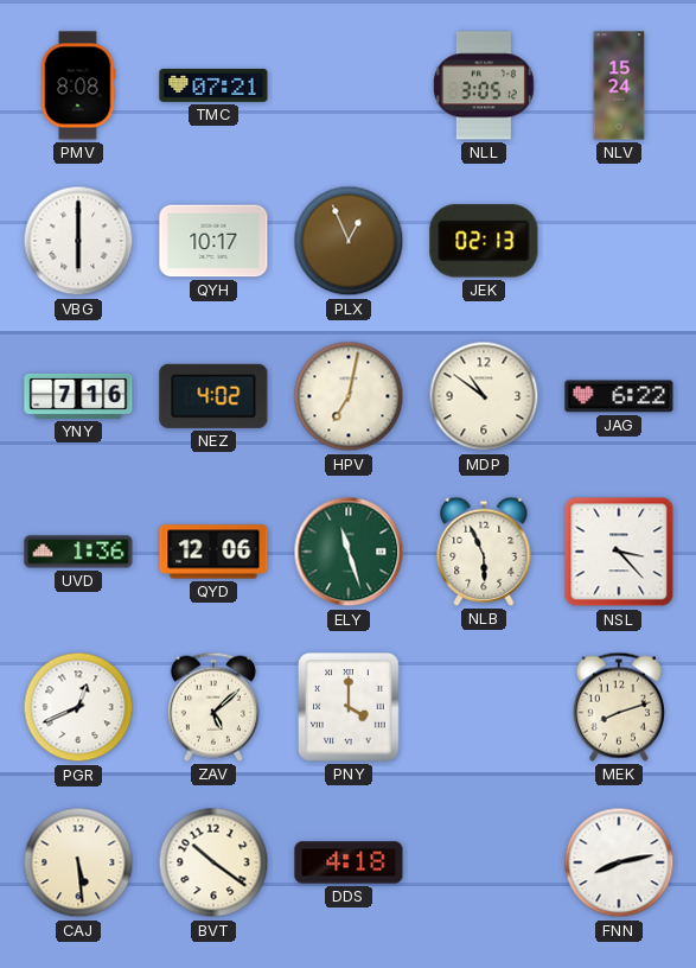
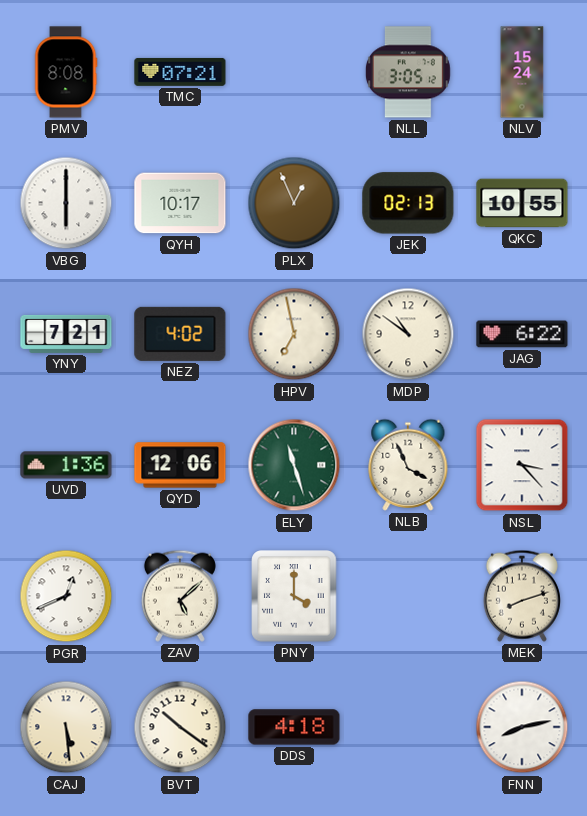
QKC: none -> 10:55 (522, 203)
YNY: 7:16 -> 7:21 (66, 334)
HPV: 7:02 -> 6:58 (294, 334)
NLB: 5:56 -> 3:56 (408, 465)
